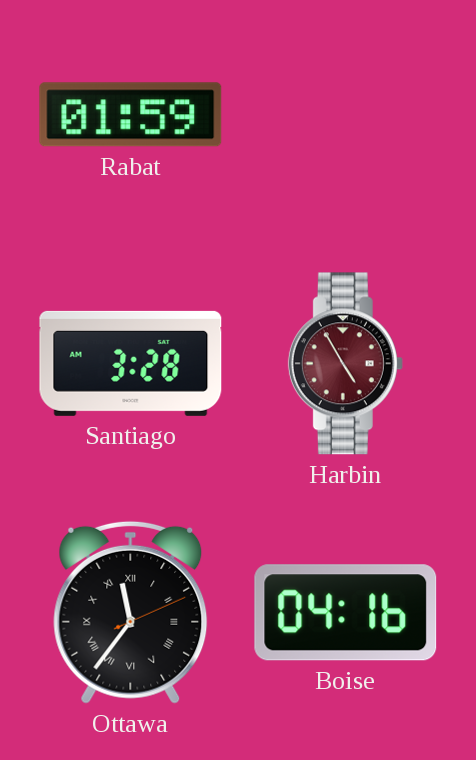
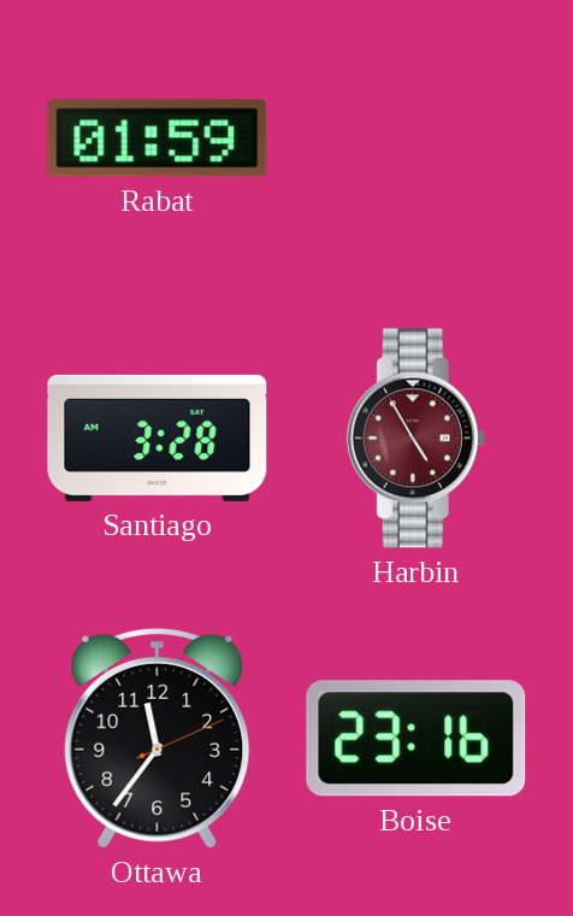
Ottawa numerals: Roman -> Arabic (158, 738)
Boise: 04:16 -> 23:16 (417, 739)
